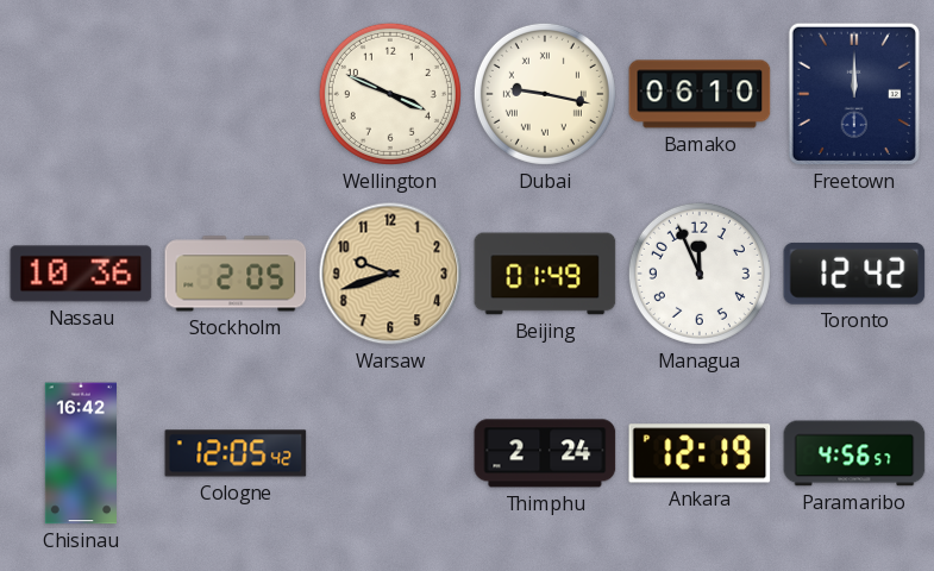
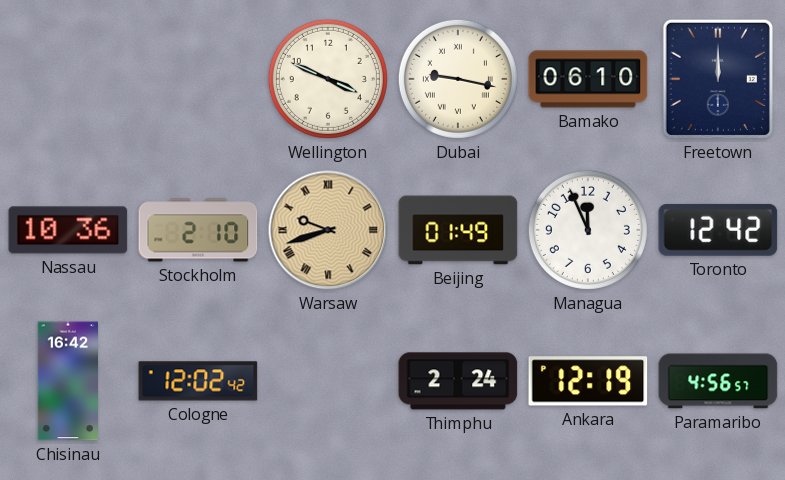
Stockholm: 2:05 -> 2:10 (198, 230)
Warsaw numerals: Arabic -> Roman (328, 230)
Cologne: 12:05 -> 12:02 (198, 381)
